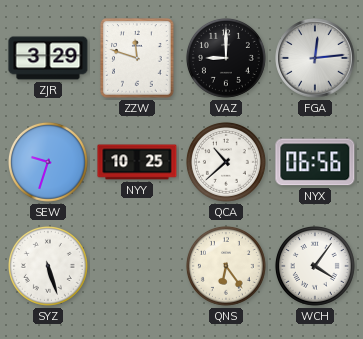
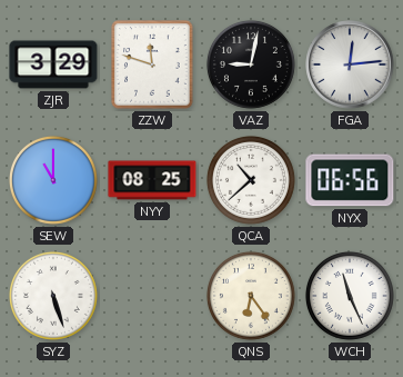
VAZ: 9:00 -> 9:02 (251, 65)
SEW: 9:33 -> 11:00 (53, 180)
NYY: 10:25 -> 08:25 (152, 180)
WCH: 4:06 -> 11:26 (350, 296)
